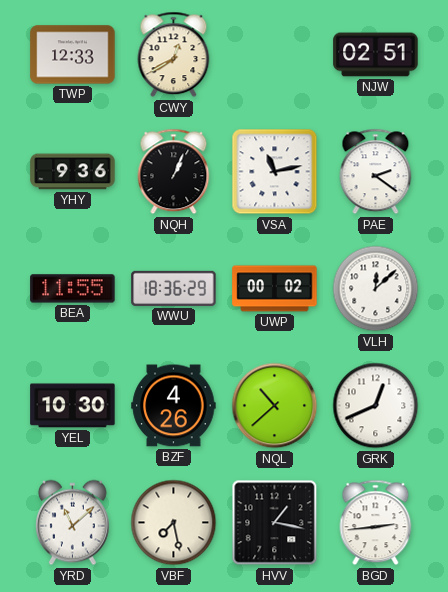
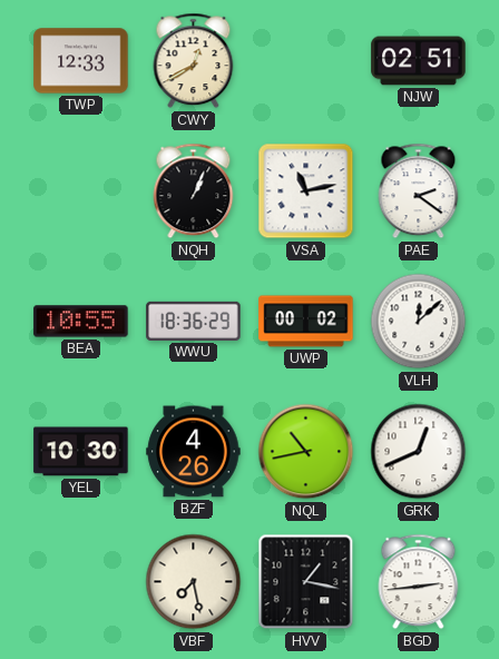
YHY: 9:36 -> none (73, 172)
BEA: 11:55 -> 10:55 (81, 322)
NQL: 10:38 -> 10:43 (306, 452)
YRD: 11:08 -> none (73, 523)
